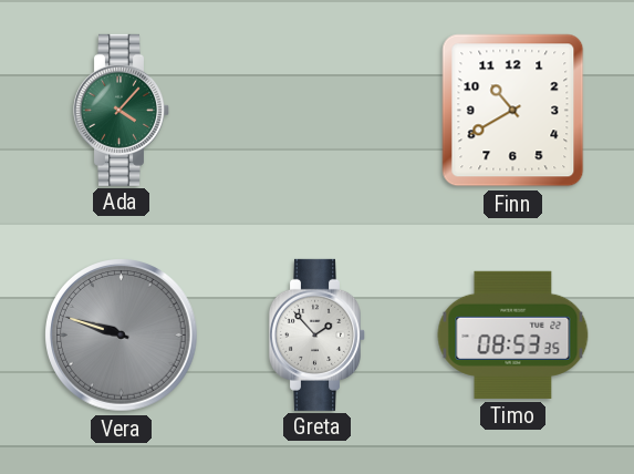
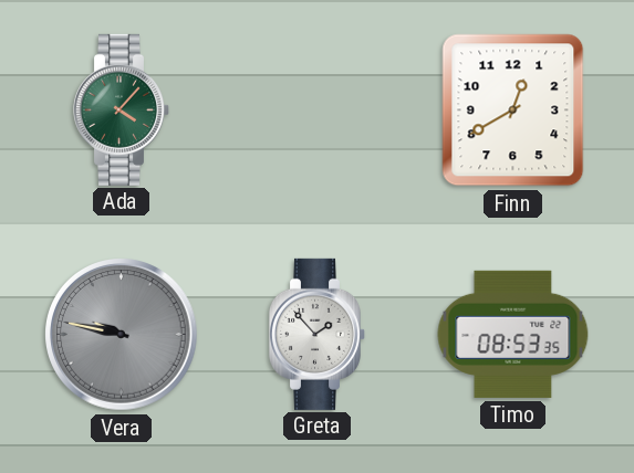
Finn: 10:40 -> 12:40 (513, 111)
Vera: 9:48 -> 9:47 (122, 335)
